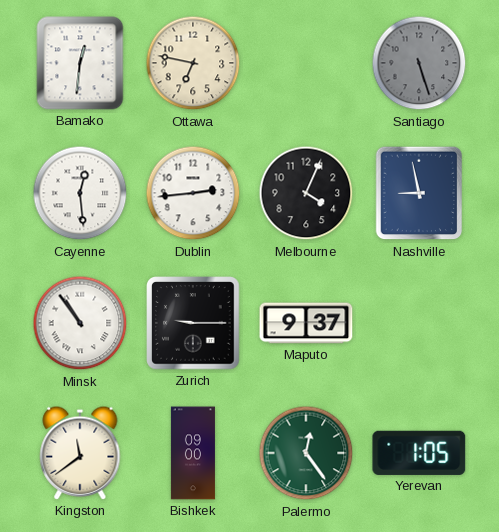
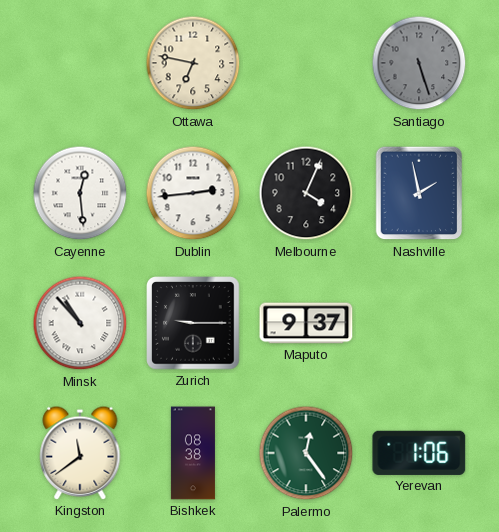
Bamako: 12:31 -> none (80, 63)
Nashville: 8:58 -> 1:58 (419, 193)
Minsk: 10:54 -> 10:53 (80, 323)
Bishkek: 09:00 -> 08:38 (193, 453)
Yerevan: 1:05 -> 1:06 (419, 453)
